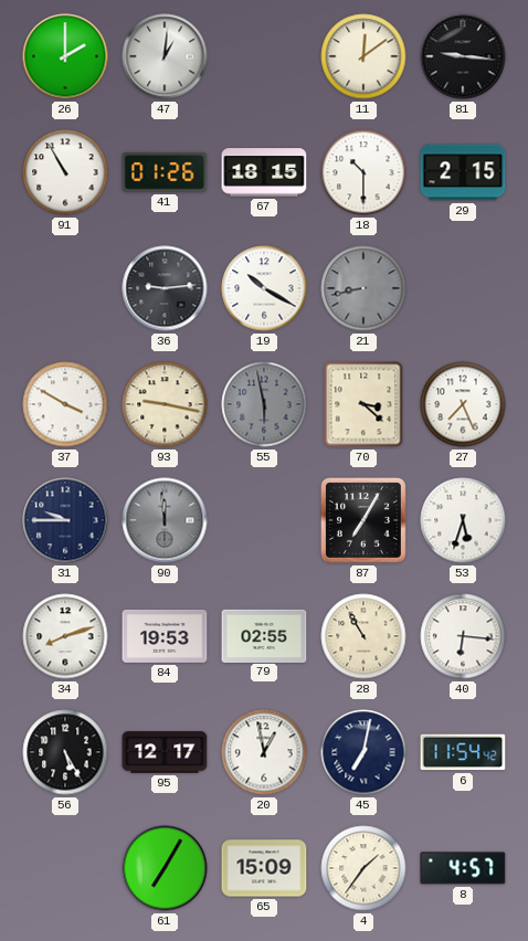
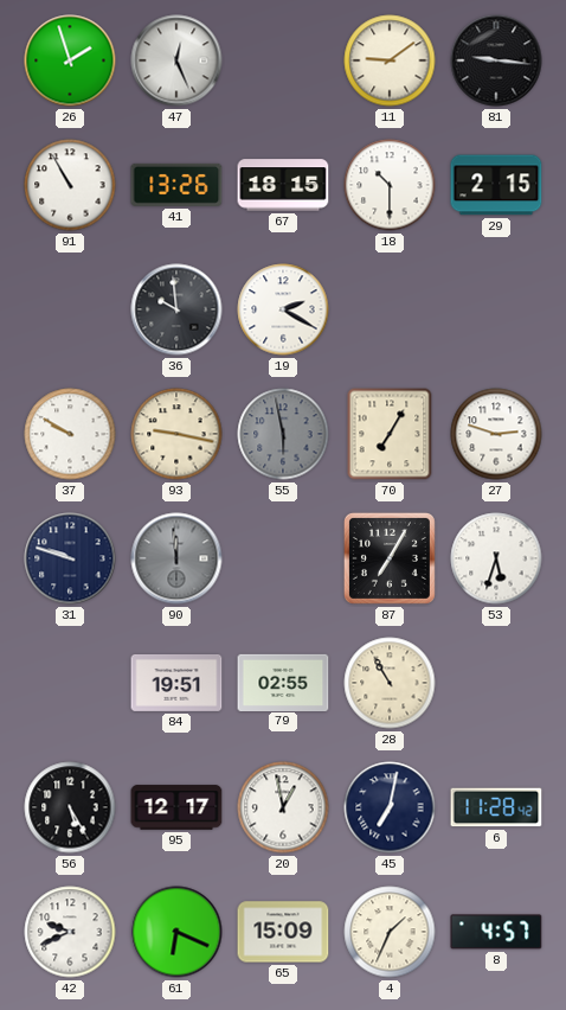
26: 2:00 -> 1:57 (70, 60)
47: 1:01 -> 12:26 (176, 60)
11: 12:09 -> 9:09 (390, 60)
41: 01:26 -> 13:26 (176, 185)
36: 9:14 -> 9:59 (176, 309)
19: 10:20 -> 2:20 (283, 309)
21: 8:43 -> none (363, 288)
37: 3:50 -> 9:50 (70, 434)
70: 3:22 -> 7:05 (390, 434)
27: 7:26 -> 2:48 (496, 434)
31: 9:45 -> 9:48 (70, 558)
34: 8:12 -> none (65, 636)
84: 19:53 -> 19:51 (176, 683)
40: 6:16 -> none (463, 636)
6: 11:54 -> 11:28 (496, 807)
42: none -> 9:41 (70, 932)
61: 7:05 -> 6:19 (176, 932)
4: 1:36 -> 1:34 (390, 932)
